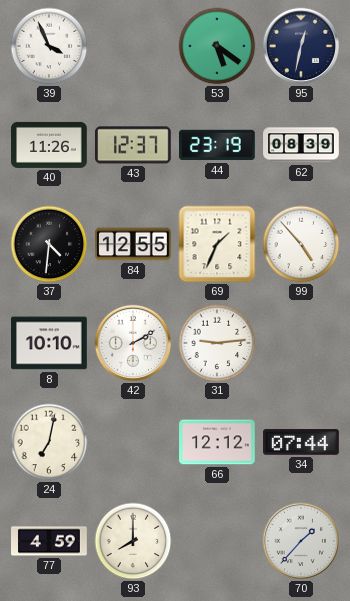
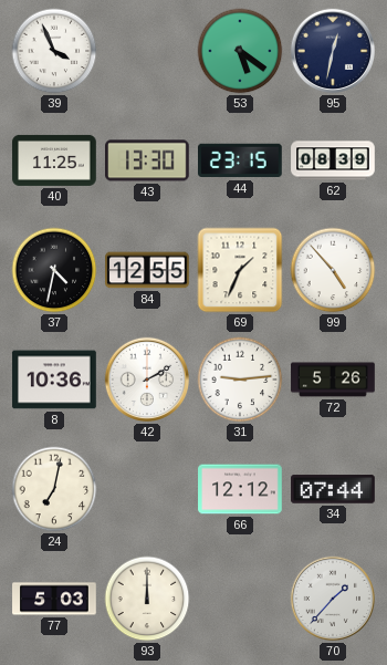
40: 11:26 -> 11:25 (54, 160)
43: 12:37 -> 13:30 (148, 160)
44: 23:19 -> 23:15 (241, 160)
37: 4:31 -> 4:32 (54, 270)
8: 10:10 -> 10:36 (54, 380)
72: none -> 5:26 (333, 380)
77: 4:59 -> 5:03 (54, 599)
93: 8:00 -> 12:00 (147, 599)
